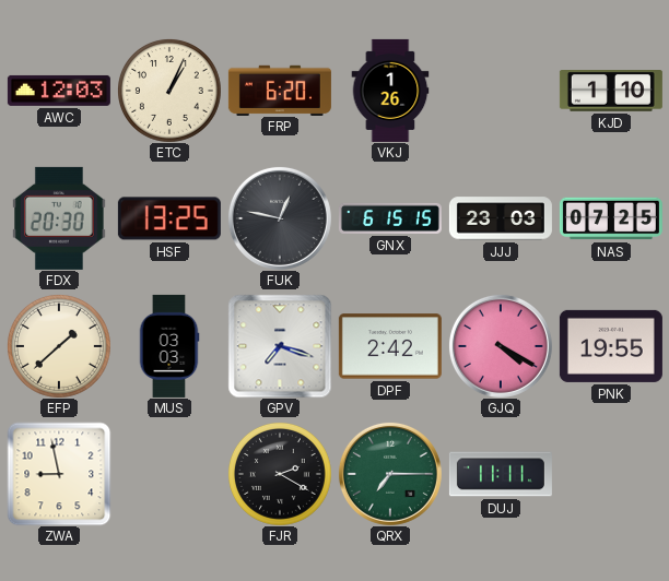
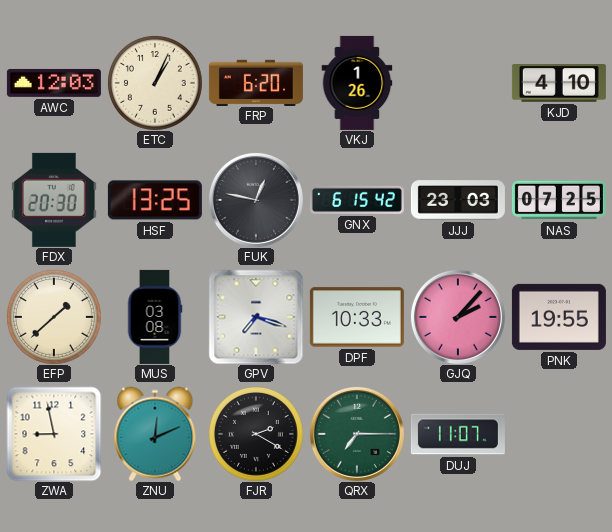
KJD: 1:10 -> 4:10 (559, 84)
GNX: 6:15:15 -> 6:15:42 (357, 200)
MUS: 03:03 -> 03:08 (155, 317)
DPF: 2:42 -> 10:33 (357, 317)
GJQ: 4:20 -> 2:07 (458, 317)
ZNU: none -> 12:11 (155, 434)
DUJ: 11:11 -> 11:07 (458, 434)
